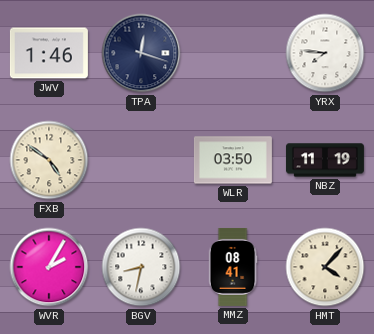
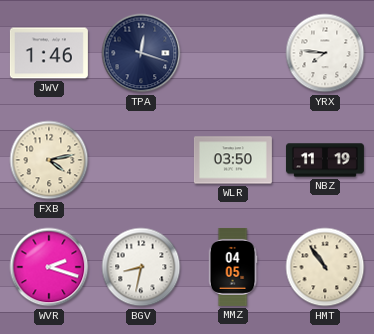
FXB: 4:51 -> 4:13 (49, 160)
WVR: 2:05 -> 2:18 (49, 267)
MMZ: 08:41 -> 04:05 (233, 267)
HMT: 4:07 -> 10:54 (325, 267)
